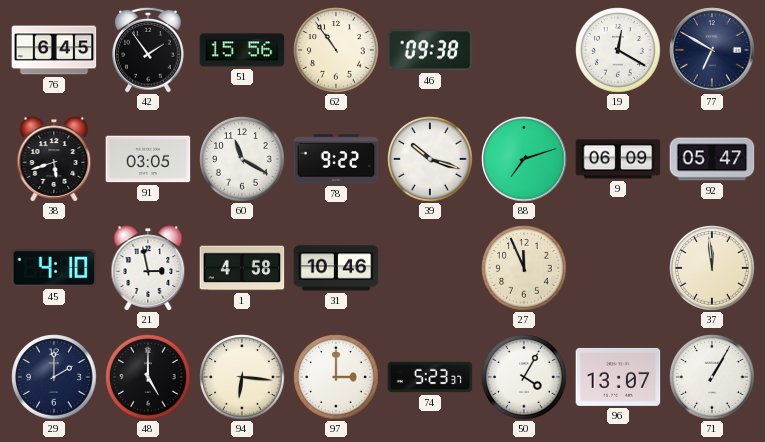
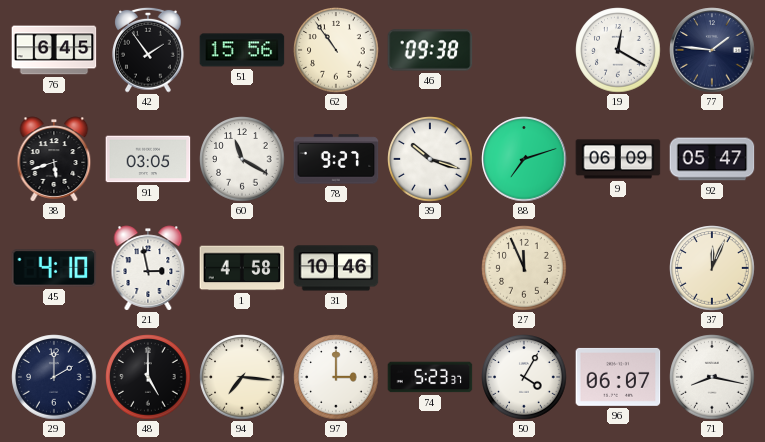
77: 6:50 -> 1:46 (712, 50)
78: 9:22 -> 9:27 (336, 159)
37: 11:59 -> 12:04 (712, 268)
94: 6:16 -> 7:16 (242, 377)
96: 13:07 -> 06:07 (618, 377)
71: 1:05 -> 8:17 (712, 377)
